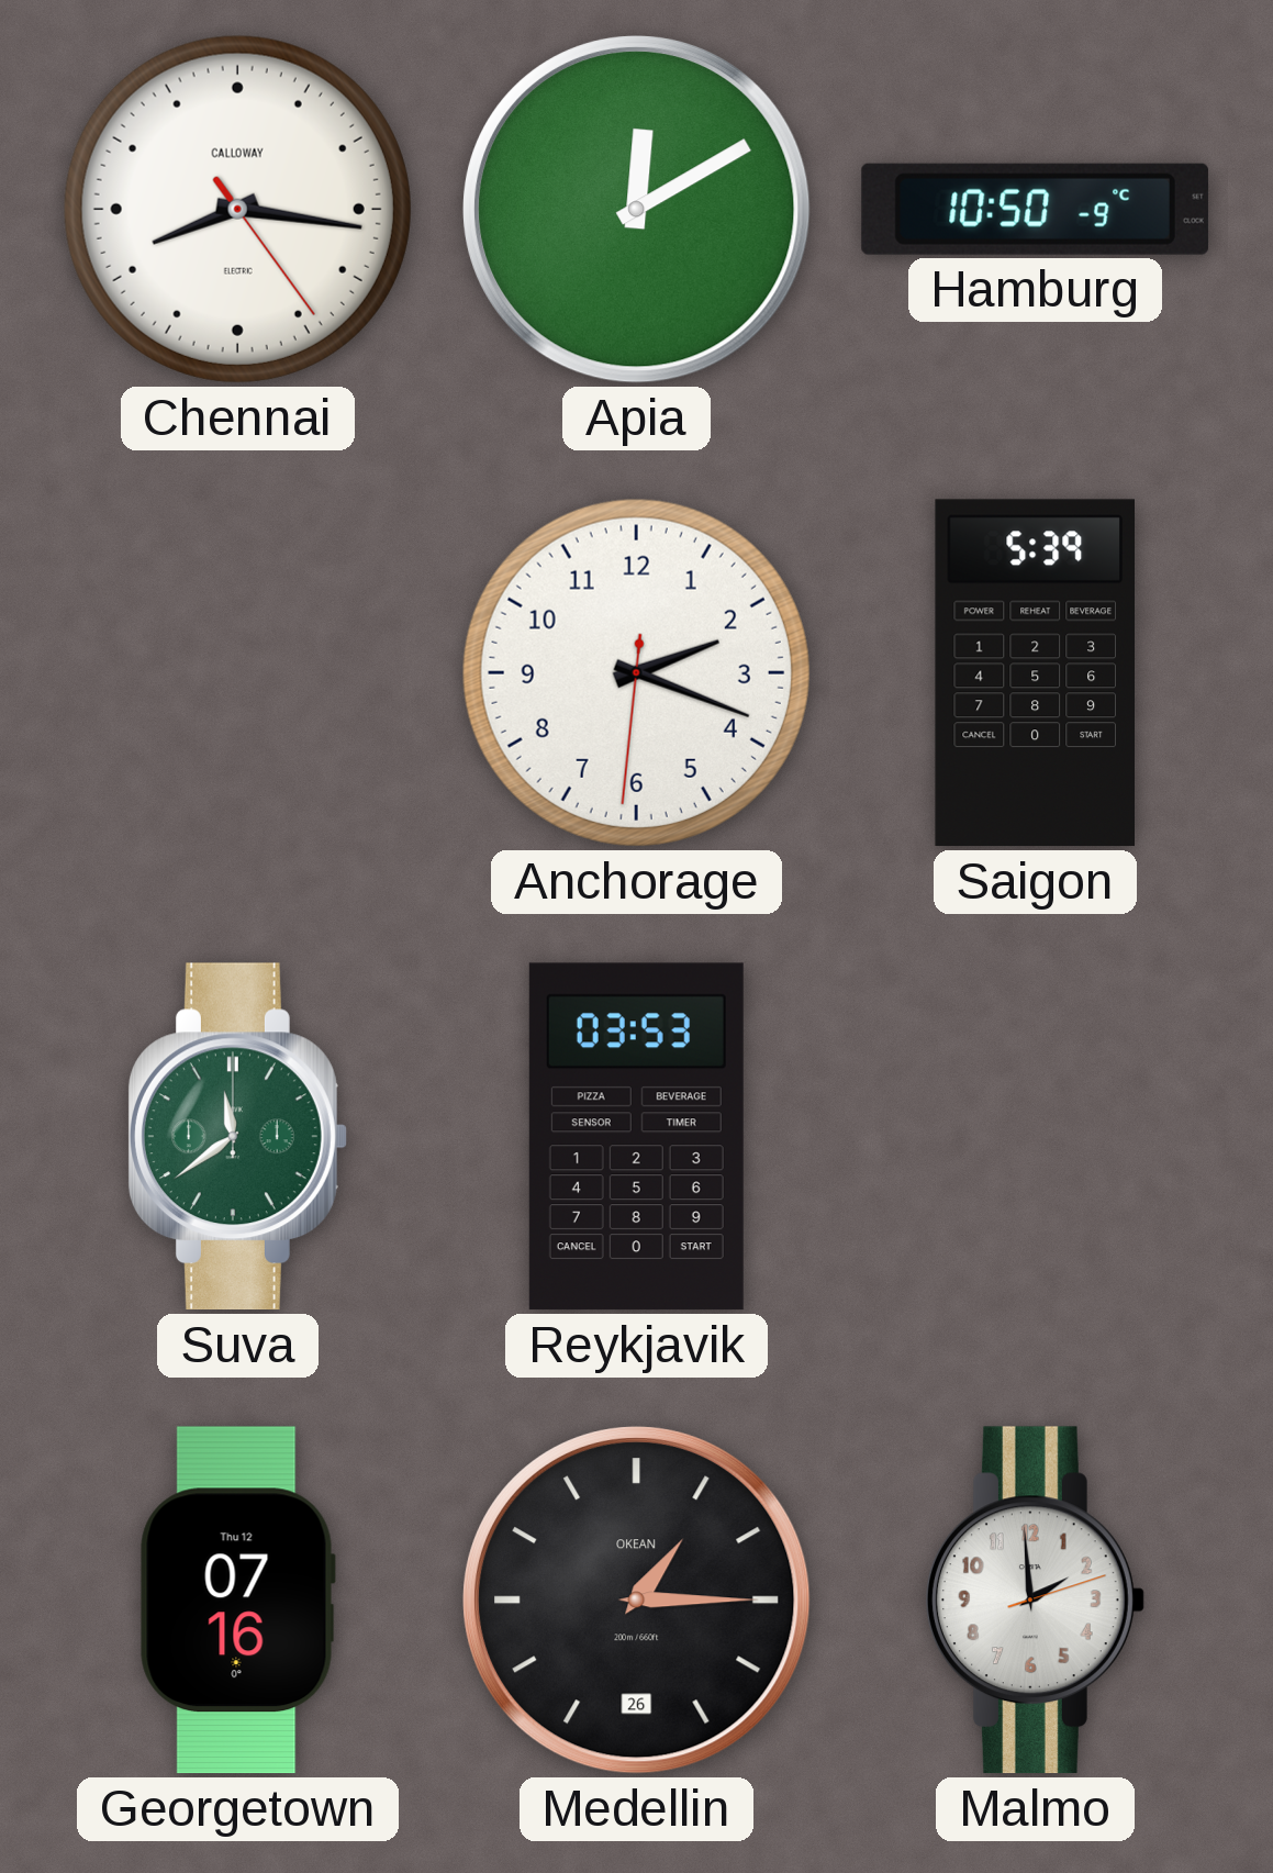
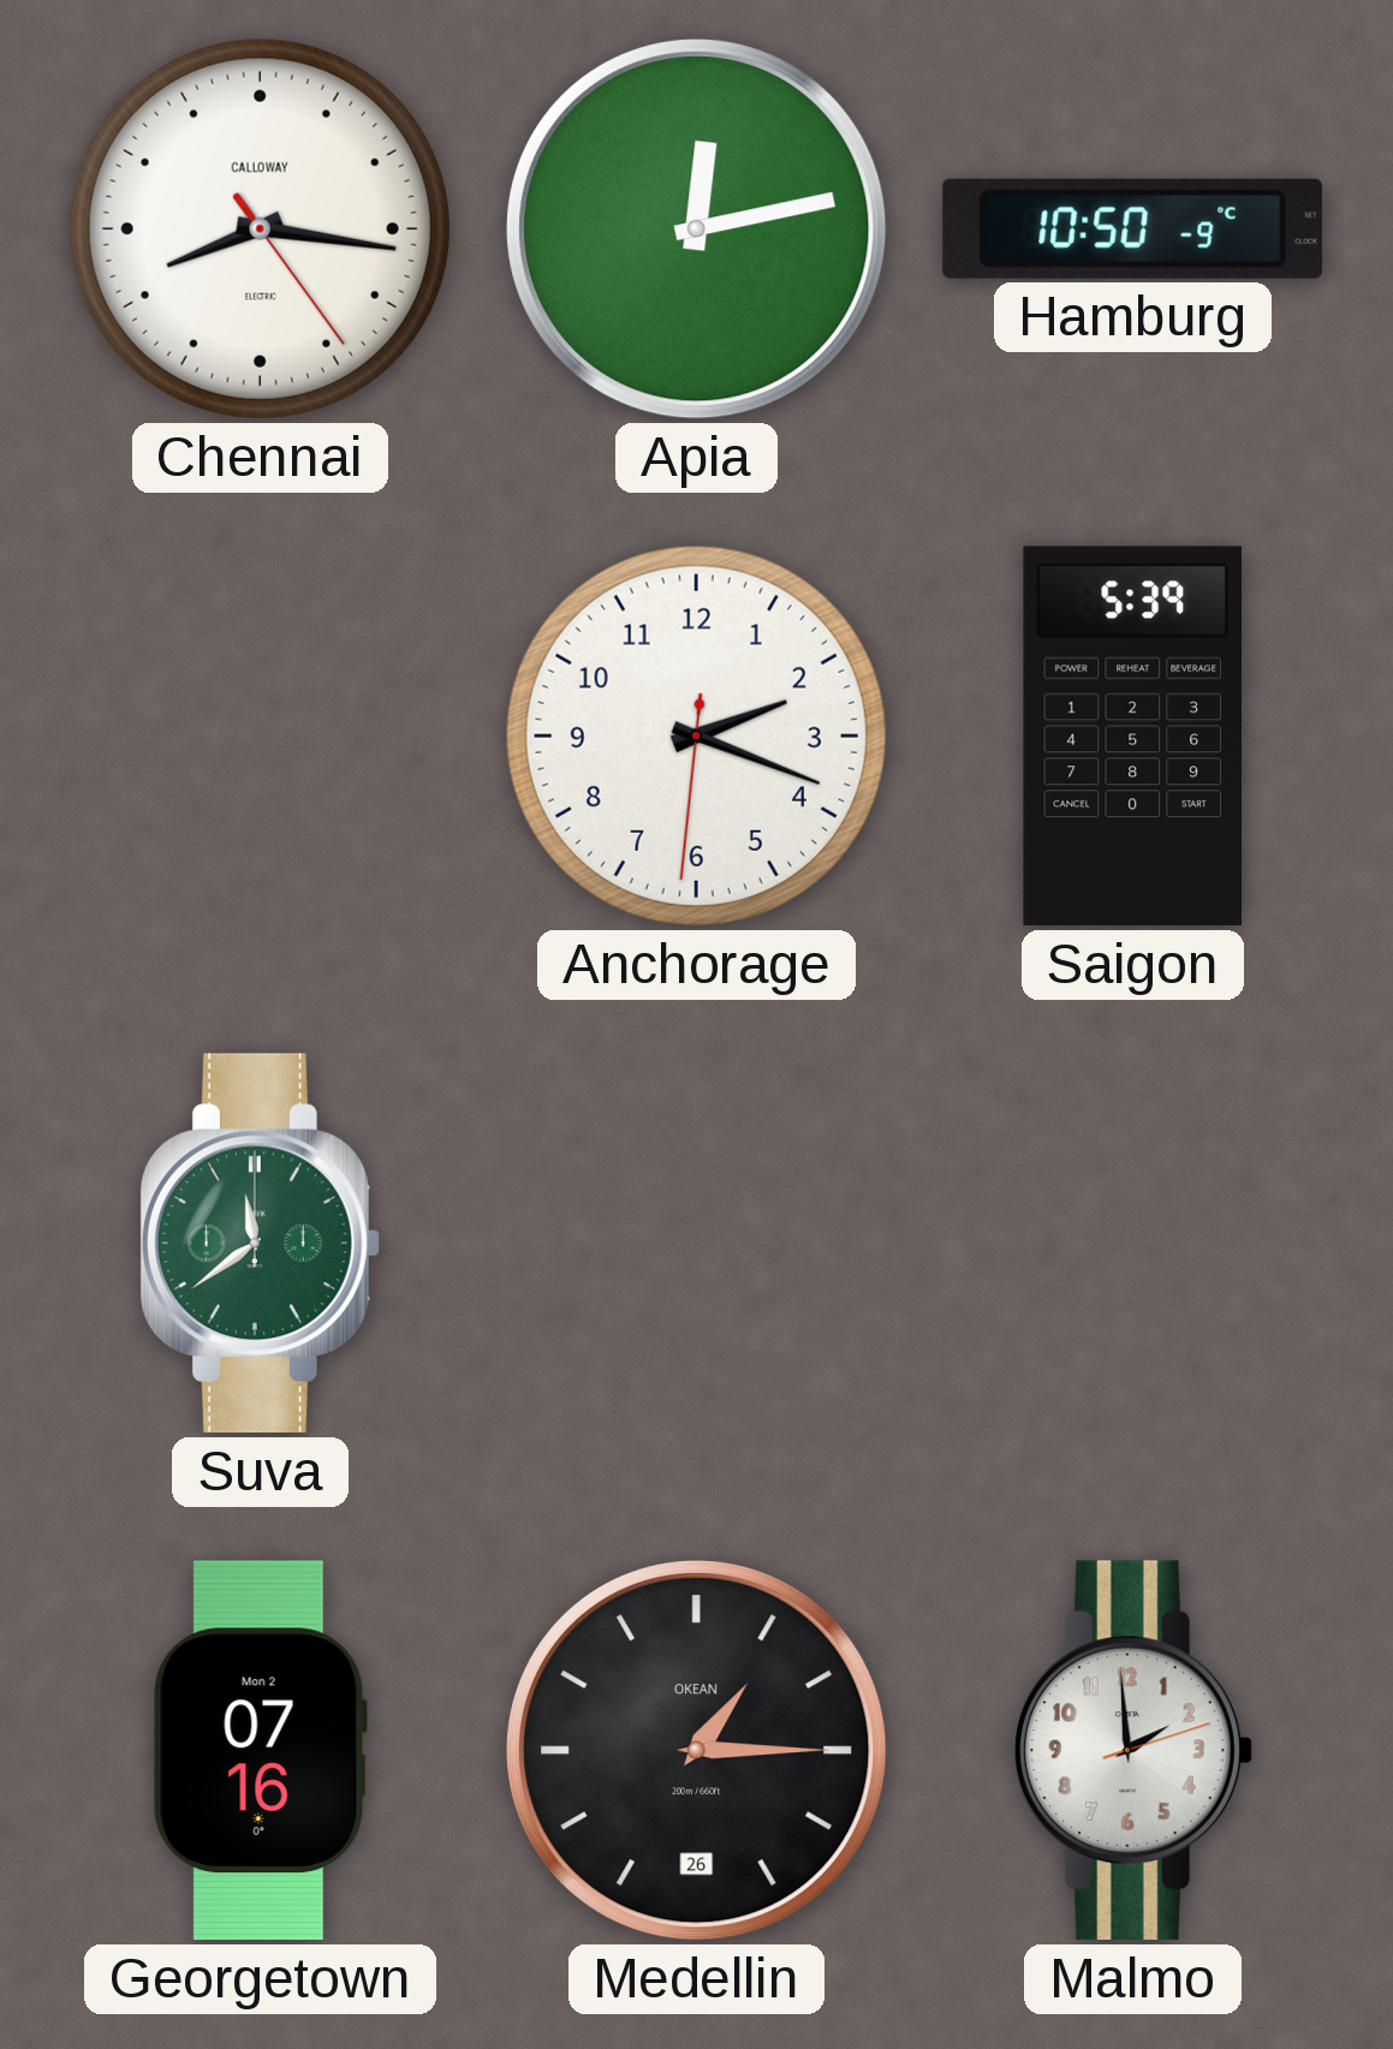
Apia: 12:10 -> 12:13 (696, 228)
Reykjavik: 03:53 -> none (636, 1137)
Georgetown date: Thu 12 -> Mon 2 (260, 1751)
